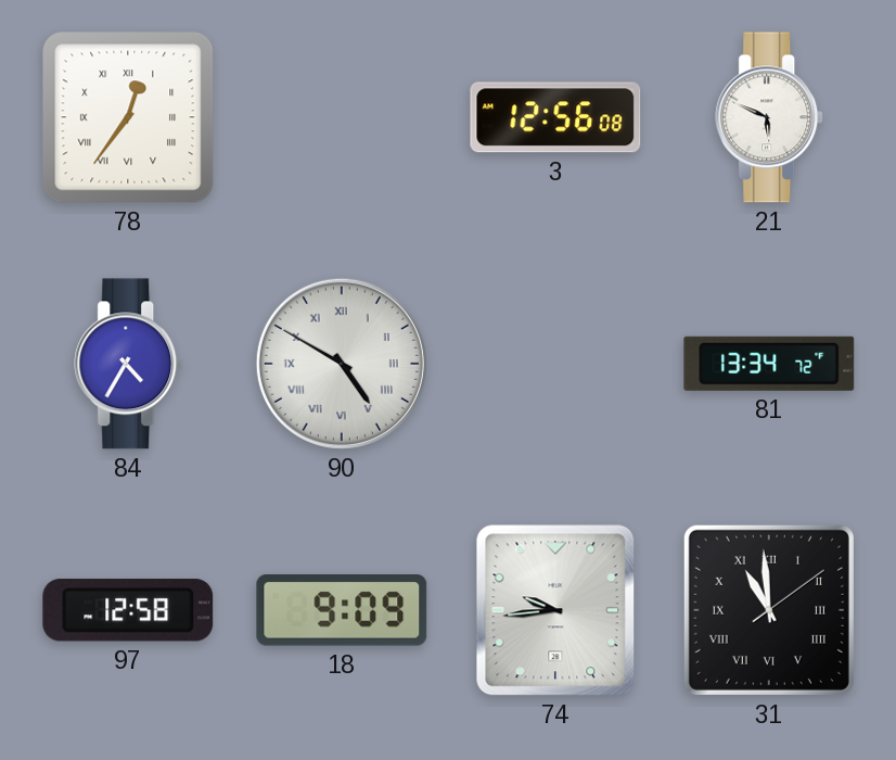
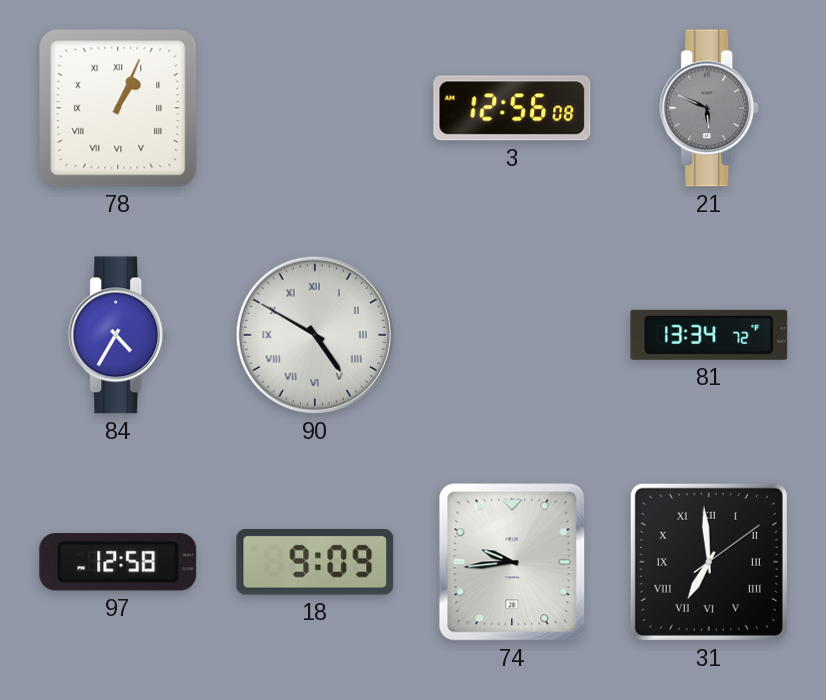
78: 12:36 -> 1:04 (118, 108)
21 dial: white -> grey (710, 108)
31: 10:59 -> 6:59 (709, 562)
